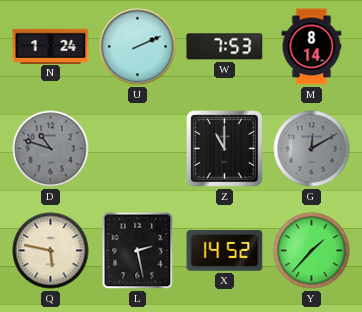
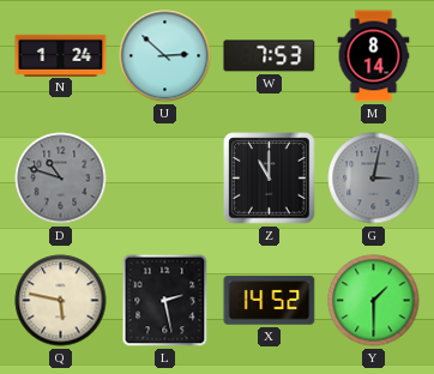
U: 2:11 -> 2:52 (165, 56)
G: 12:10 -> 3:02 (374, 179)
Y: 1:37 -> 1:30 (374, 301)
